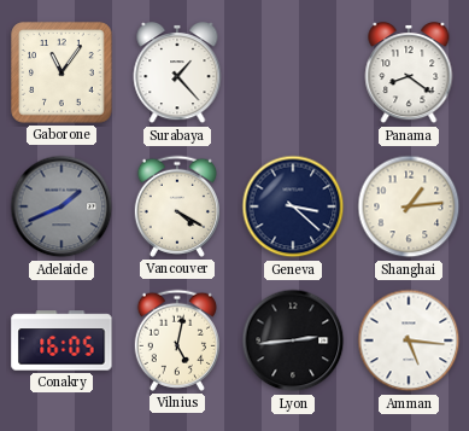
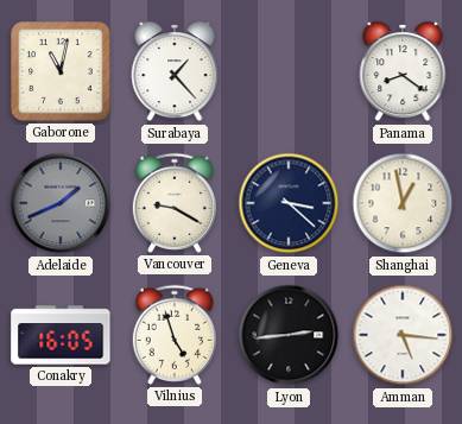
Gaborone: 11:06 -> 11:02 (61, 71)
Vancouver: 4:20 -> 9:20 (173, 203)
Shanghai: 1:14 -> 12:58 (403, 203)
Vilnius: 5:02 -> 4:57 (173, 335)
